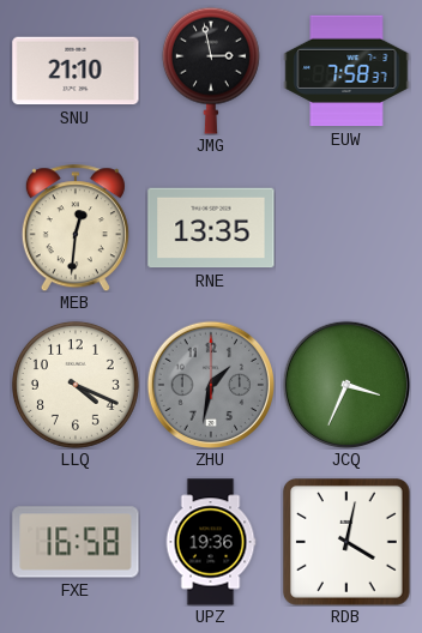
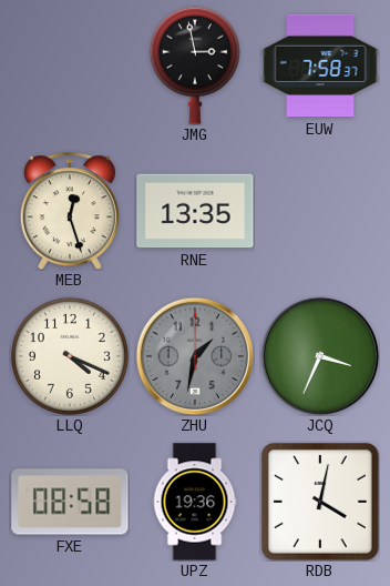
SNU: 21:10 -> none (76, 71)
MEB: 12:31 -> 12:27 (70, 211)
FXE: 16:58 -> 08:58 (70, 502)
